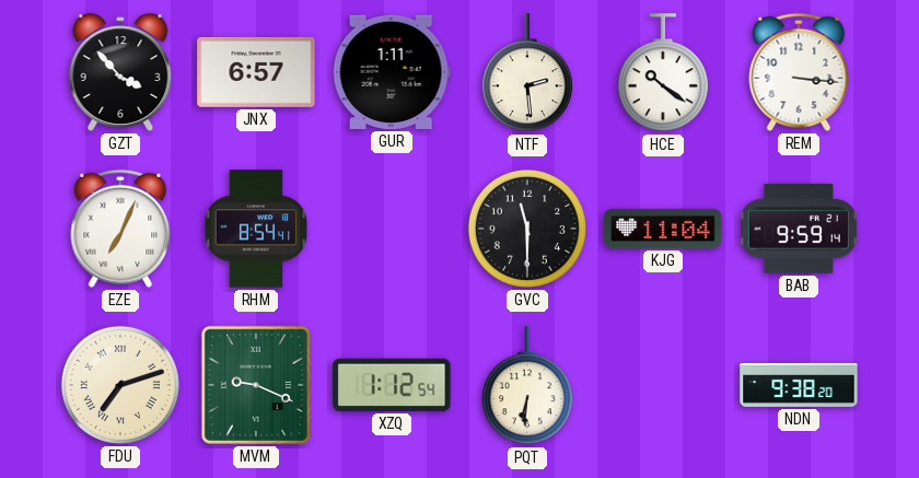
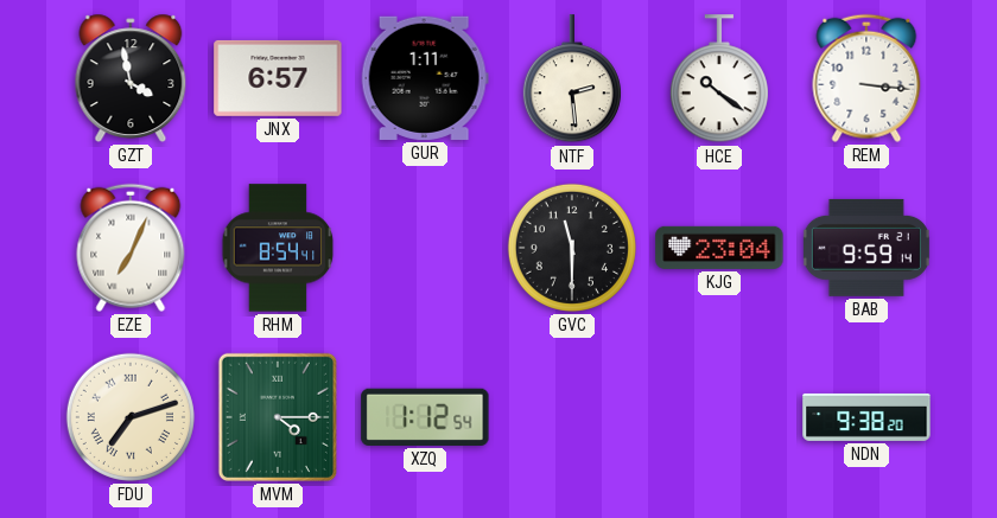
GZT: 3:53 -> 3:58 (131, 78)
KJG: 11:04 -> 23:04 (719, 248)
MVM: 9:19 -> 4:15 (278, 417)
PQT: 6:31 -> none (527, 386)
